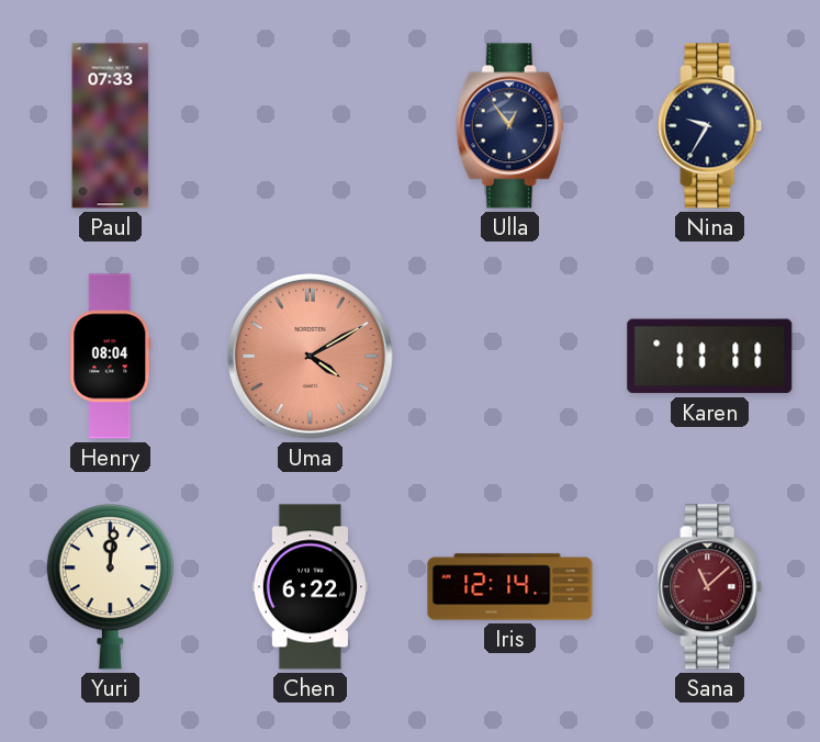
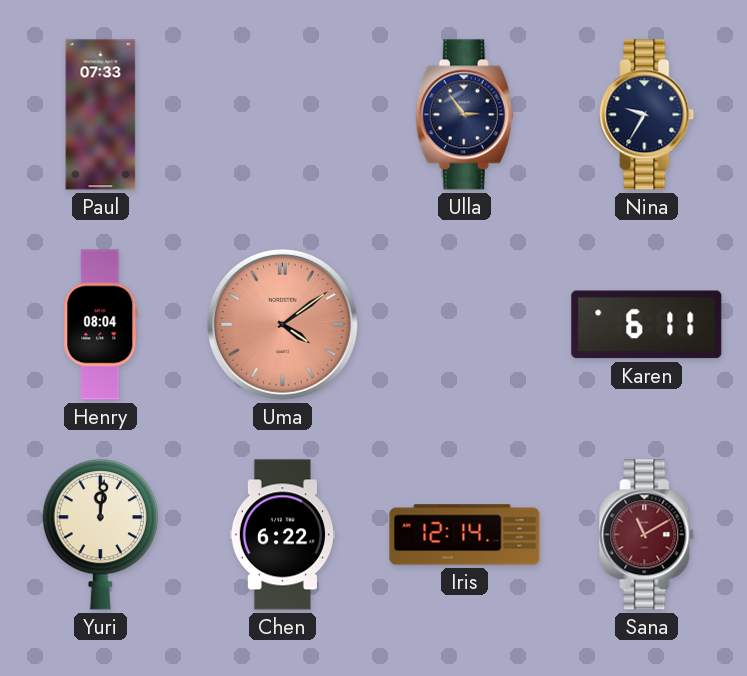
Ulla: 12:54 -> 2:54 (464, 115)
Uma: 4:10 -> 4:09 (282, 324)
Karen: 11:11 -> 6:11 (647, 325)
Sana: 11:08 -> 11:10 (647, 535)
